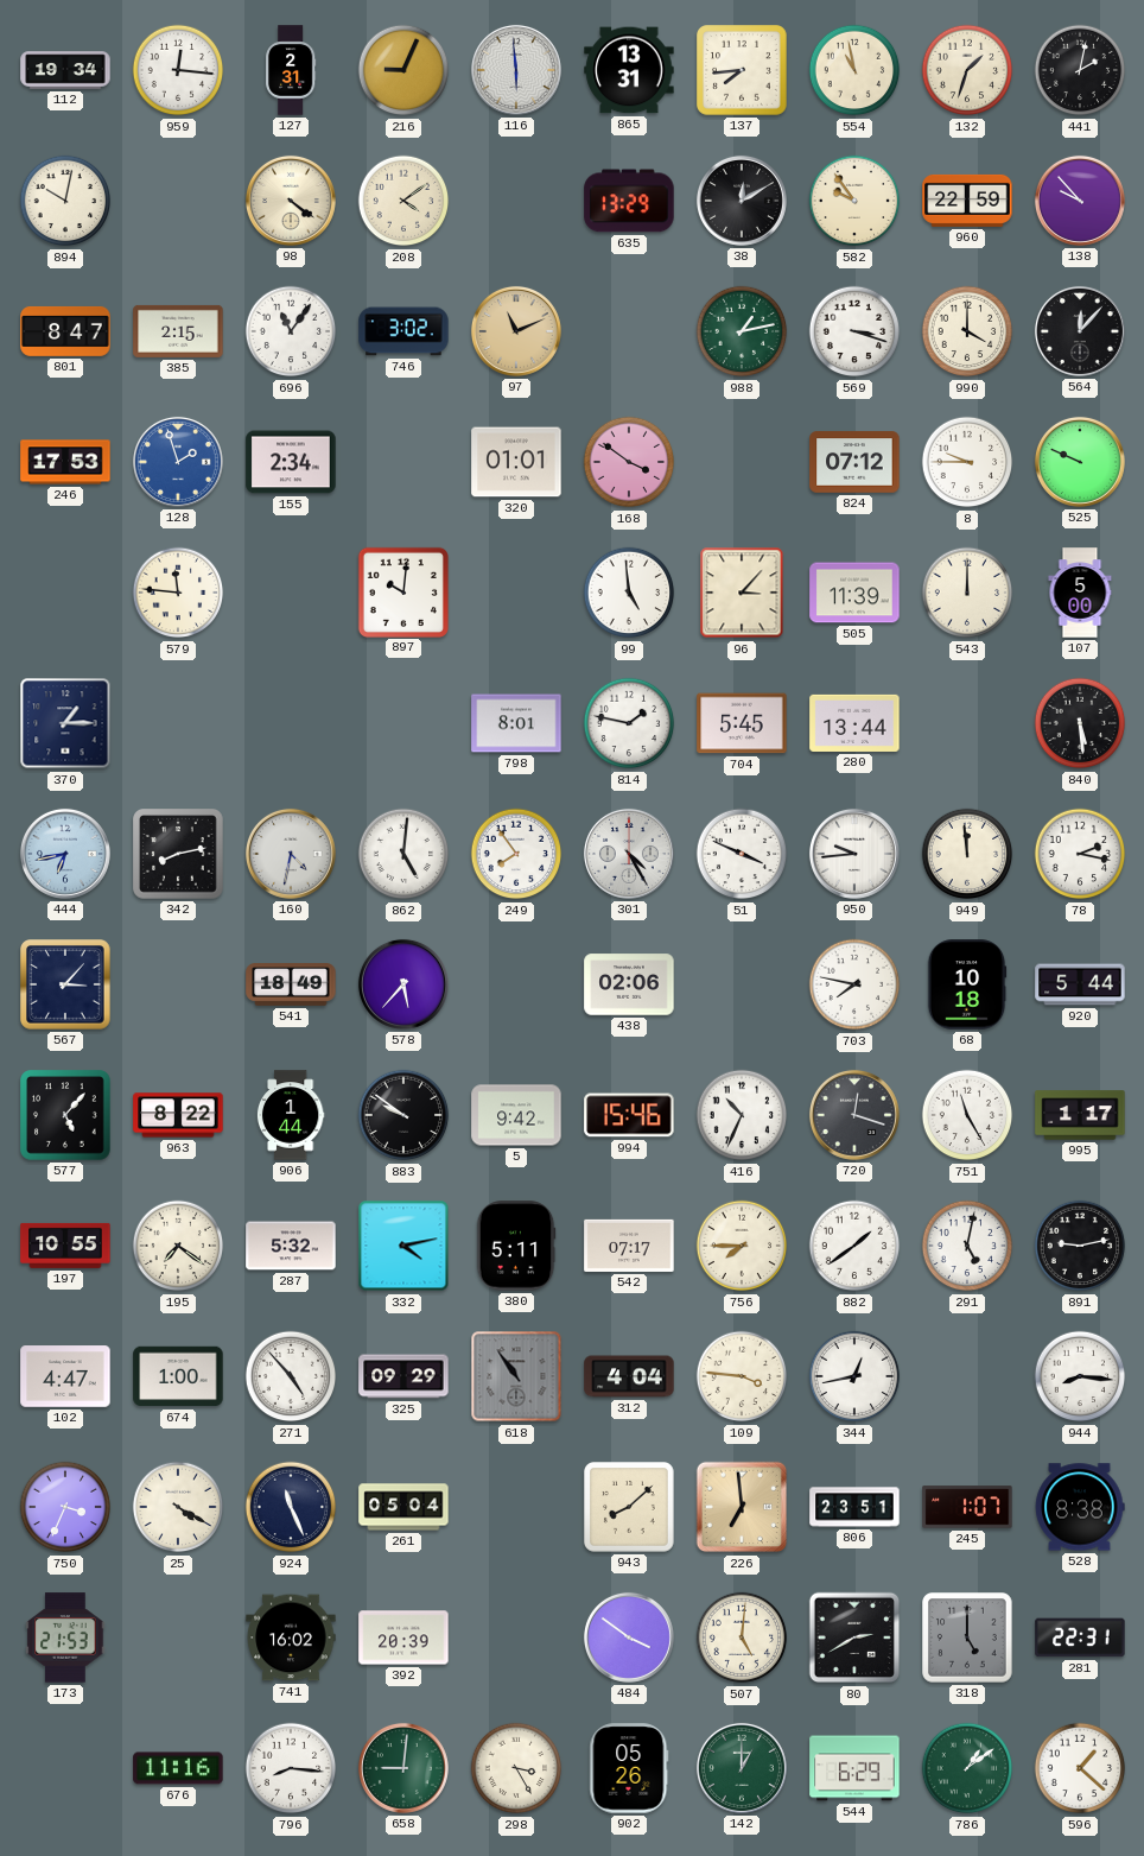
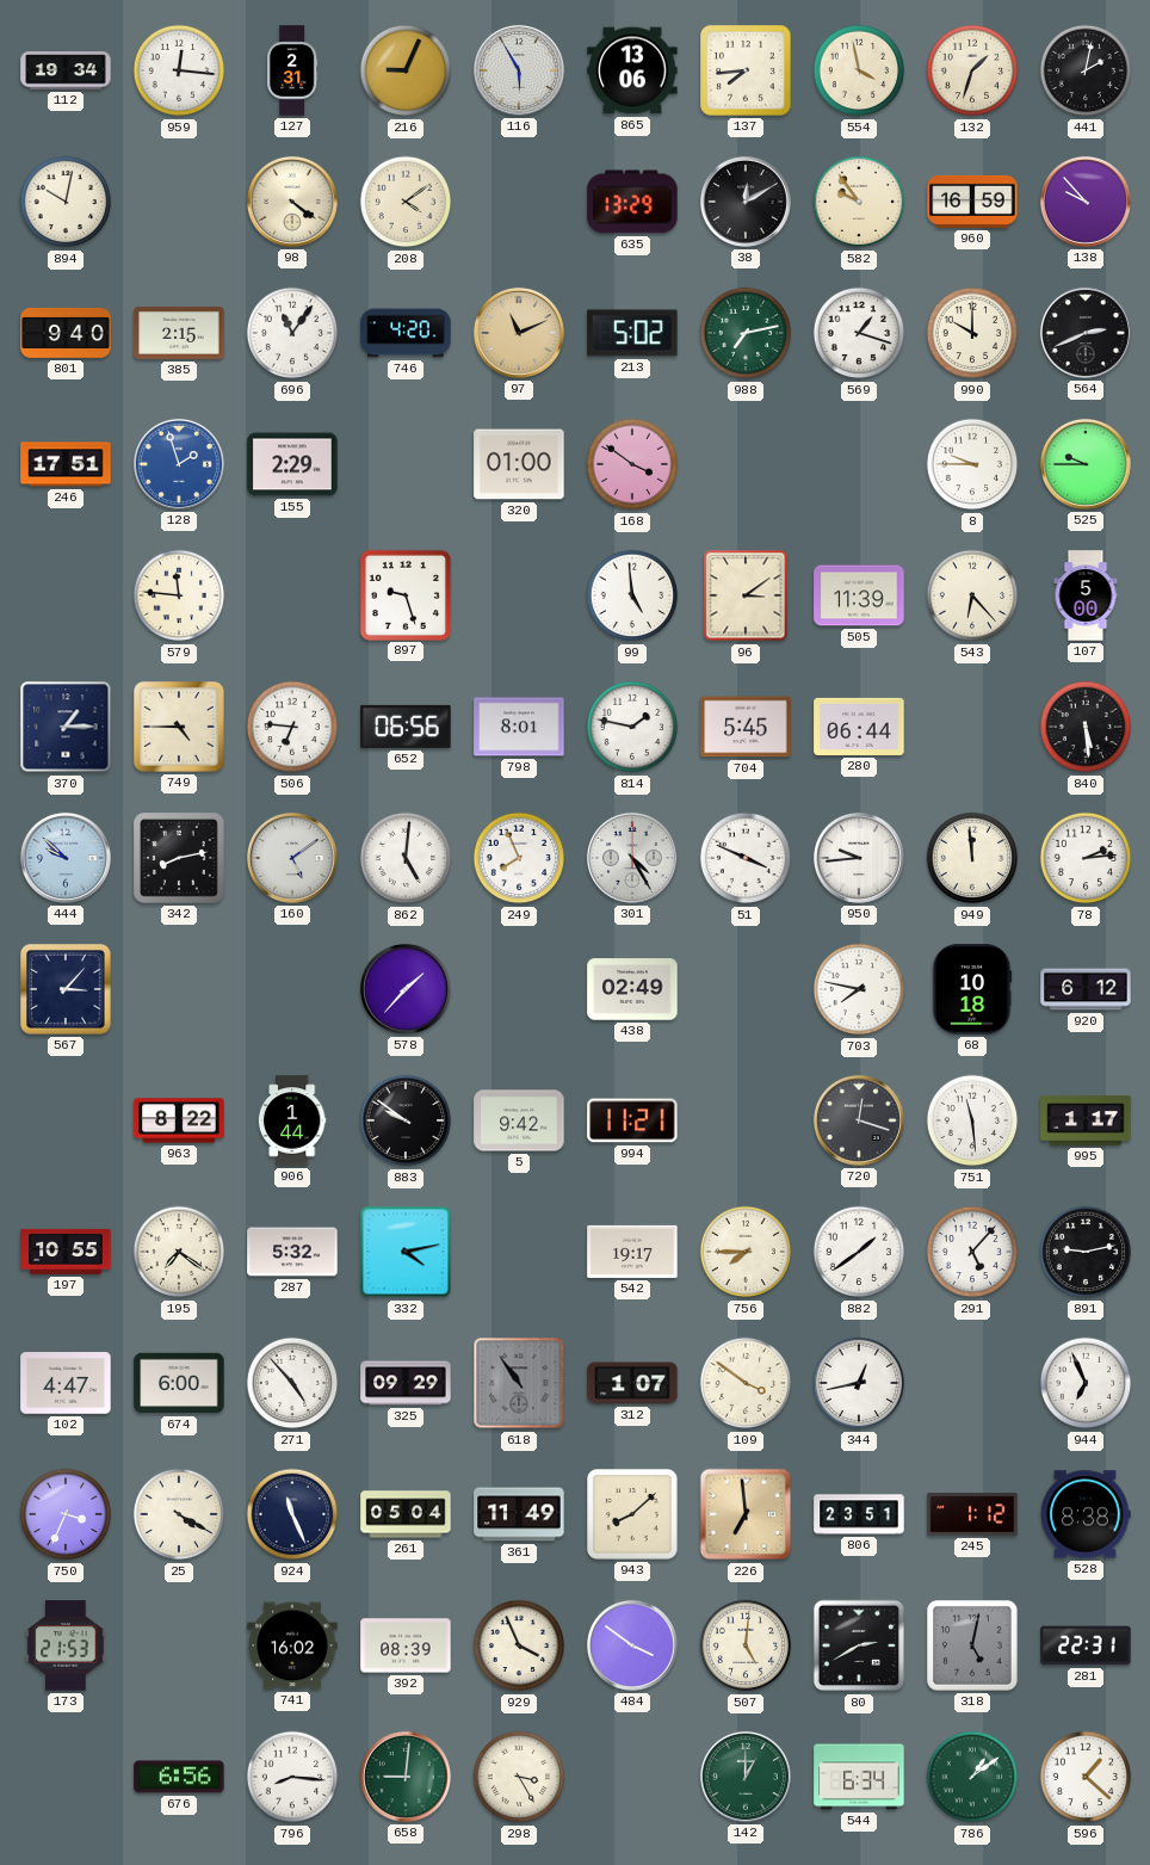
116: 5:59 -> 5:55 (519, 70)
865: 13:31 -> 13:06 (632, 70)
554: 10:58 -> 3:58 (859, 70)
960: 22:59 -> 16:59 (972, 202)
801: 8:47 -> 9:40 (66, 333)
746: 3:02 -> 4:20 (406, 333)
213: none -> 5:02 (632, 333)
988: 1:13 -> 7:13 (746, 333)
569: 3:18 -> 1:18 (859, 333)
990: 4:00 -> 10:00 (972, 333)
564: 12:07 -> 2:41 (1086, 333)
246: 17:53 -> 17:51 (66, 464)
155: 2:34 -> 2:29 (292, 464)
320: 01:01 -> 01:00 (519, 464)
824: 07:12 -> none (854, 462)
525: 9:49 -> 9:45 (1086, 464)
897: 10:01 -> 9:27 (404, 594)
96: 3:07 -> 3:09 (746, 595)
543: 12:00 -> 6:23 (972, 595)
749: none -> 4:45 (179, 727)
506: none -> 6:46 (292, 727)
652: none -> 06:56 (406, 727)
280: 13:44 -> 06:44 (859, 727)
444: 6:43 -> 9:52 (66, 858)
160: 4:32 -> 5:09 (292, 858)
249: 7:54 -> 7:56 (519, 858)
78: 2:17 -> 2:14 (1086, 858)
541: 18:49 -> none (291, 986)
578: 5:37 -> 1:37 (406, 989)
438: 02:06 -> 02:49 (632, 989)
920: 5:44 -> 6:12 (1086, 989)
577: 5:07 -> none (65, 1115)
994: 15:46 -> 11:21 (632, 1120)
416: 10:34 -> none (742, 1115)
751: 11:25 -> 11:29 (972, 1120)
380: 5:11 -> none (516, 1246)
542: 07:17 -> 19:17 (632, 1252)
291: 5:02 -> 5:07 (972, 1252)
674: 1:00 -> 6:00 (179, 1383)
312: 4:04 -> 1:07 (632, 1383)
109: 3:46 -> 3:51 (746, 1383)
944: 8:16 -> 6:56 (1086, 1383)
361: none -> 11:49 (519, 1514)
245: 1:07 -> 1:12 (972, 1514)
392: 20:39 -> 08:39 (406, 1645)
929: none -> 3:56 (519, 1645)
318: 5:00 -> 5:02 (972, 1645)
676: 11:16 -> 6:56 (179, 1777)
902: 05:26 -> none (629, 1768)
544: 6:29 -> 6:34 (859, 1777)
